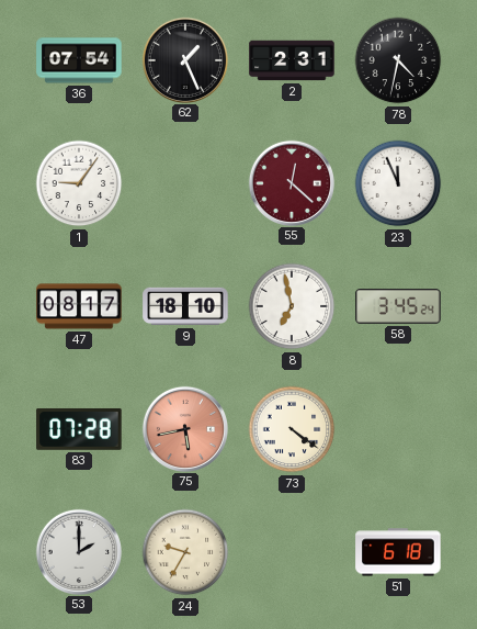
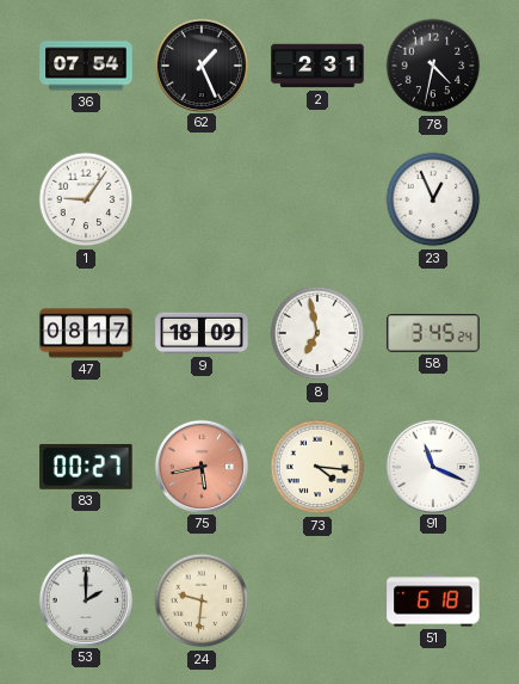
55: 12:22 -> none (291, 182)
23: 11:56 -> 12:56 (433, 199)
9: 18:10 -> 18:09 (202, 333)
83: 07:28 -> 00:27 (86, 467)
73: 4:21 -> 4:16 (317, 467)
91: none -> 11:19 (432, 466)
24: 9:35 -> 9:31 (202, 600)
